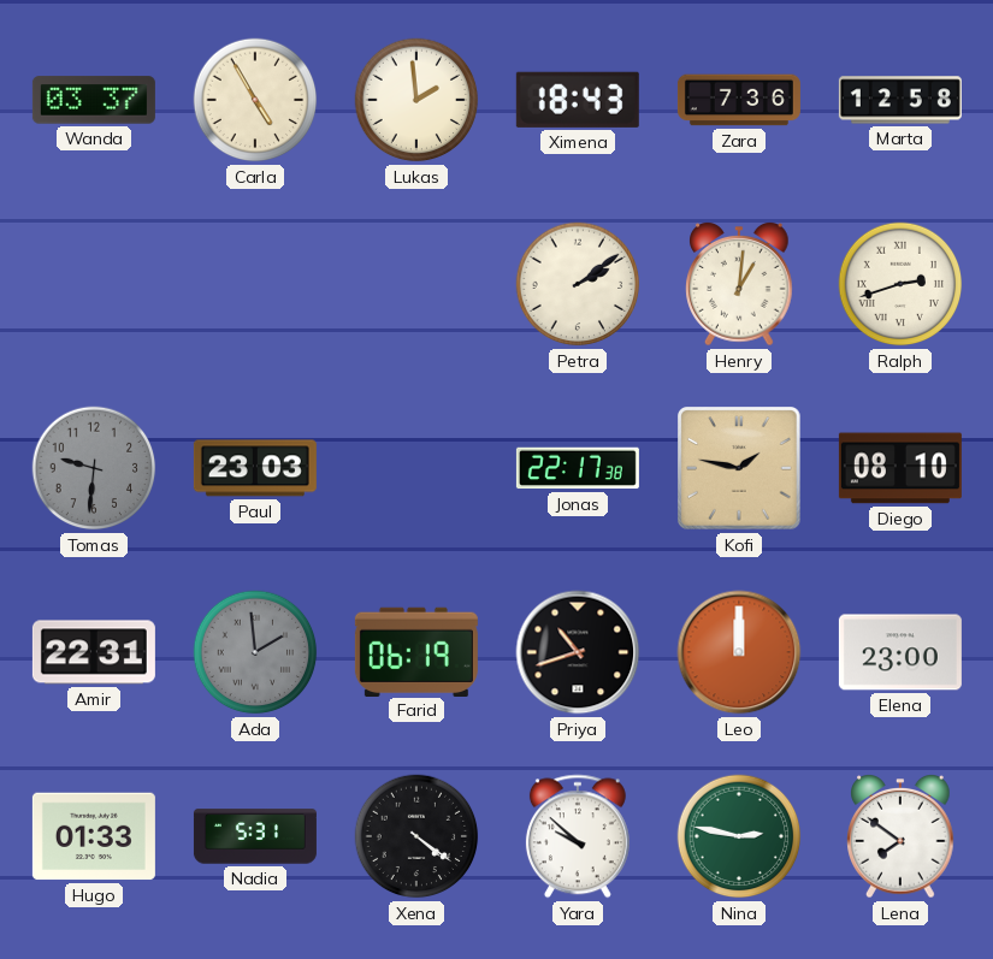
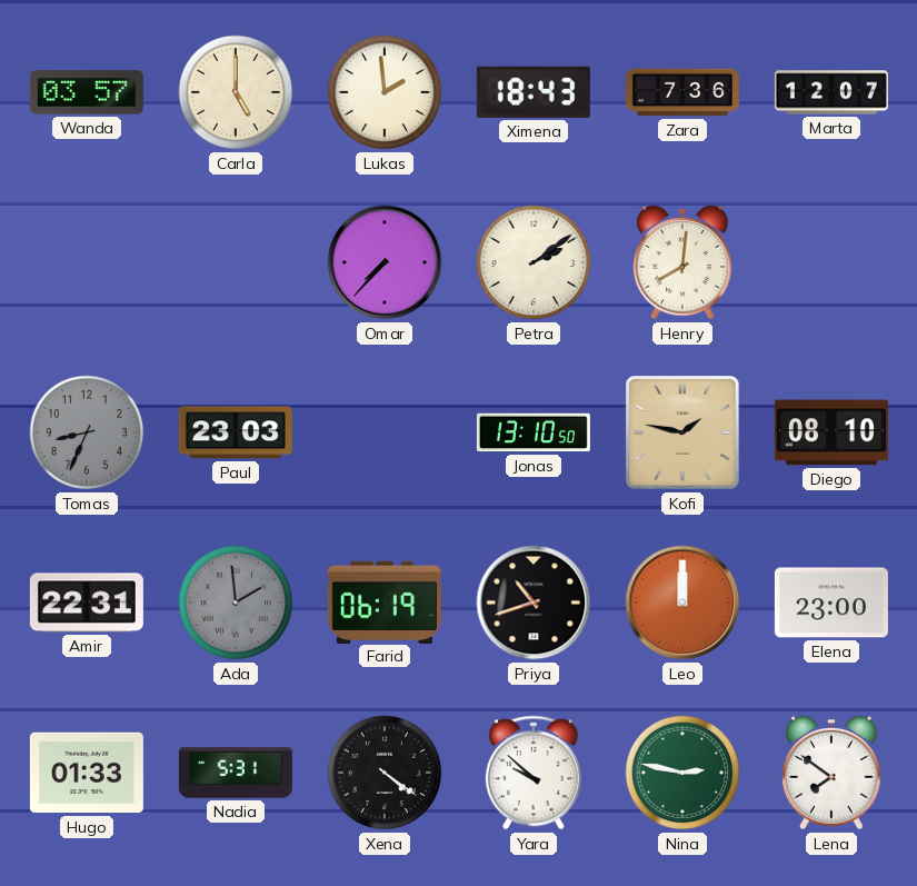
Wanda: 03:37 -> 03:57 (87, 92)
Carla: 4:55 -> 5:00 (236, 92)
Marta: 12:58 -> 12:07 (831, 92)
Omar: none -> 7:37 (385, 262)
Henry: 1:01 -> 8:01 (682, 263)
Ralph: 2:42 -> none (900, 284)
Tomas: 9:31 -> 8:34 (87, 432)
Jonas: 22:17 -> 13:10 (534, 432)
